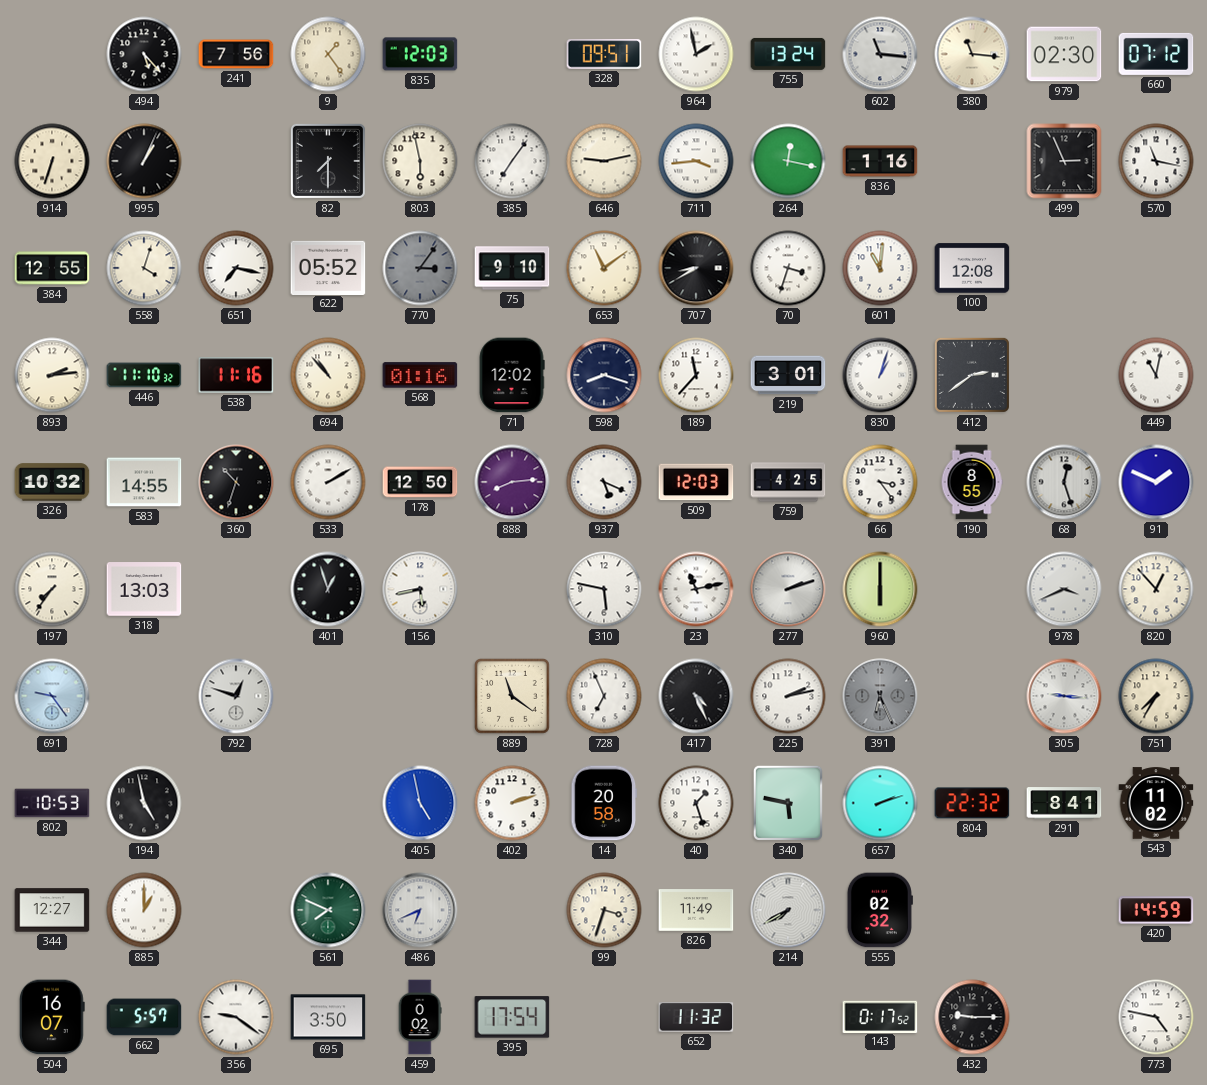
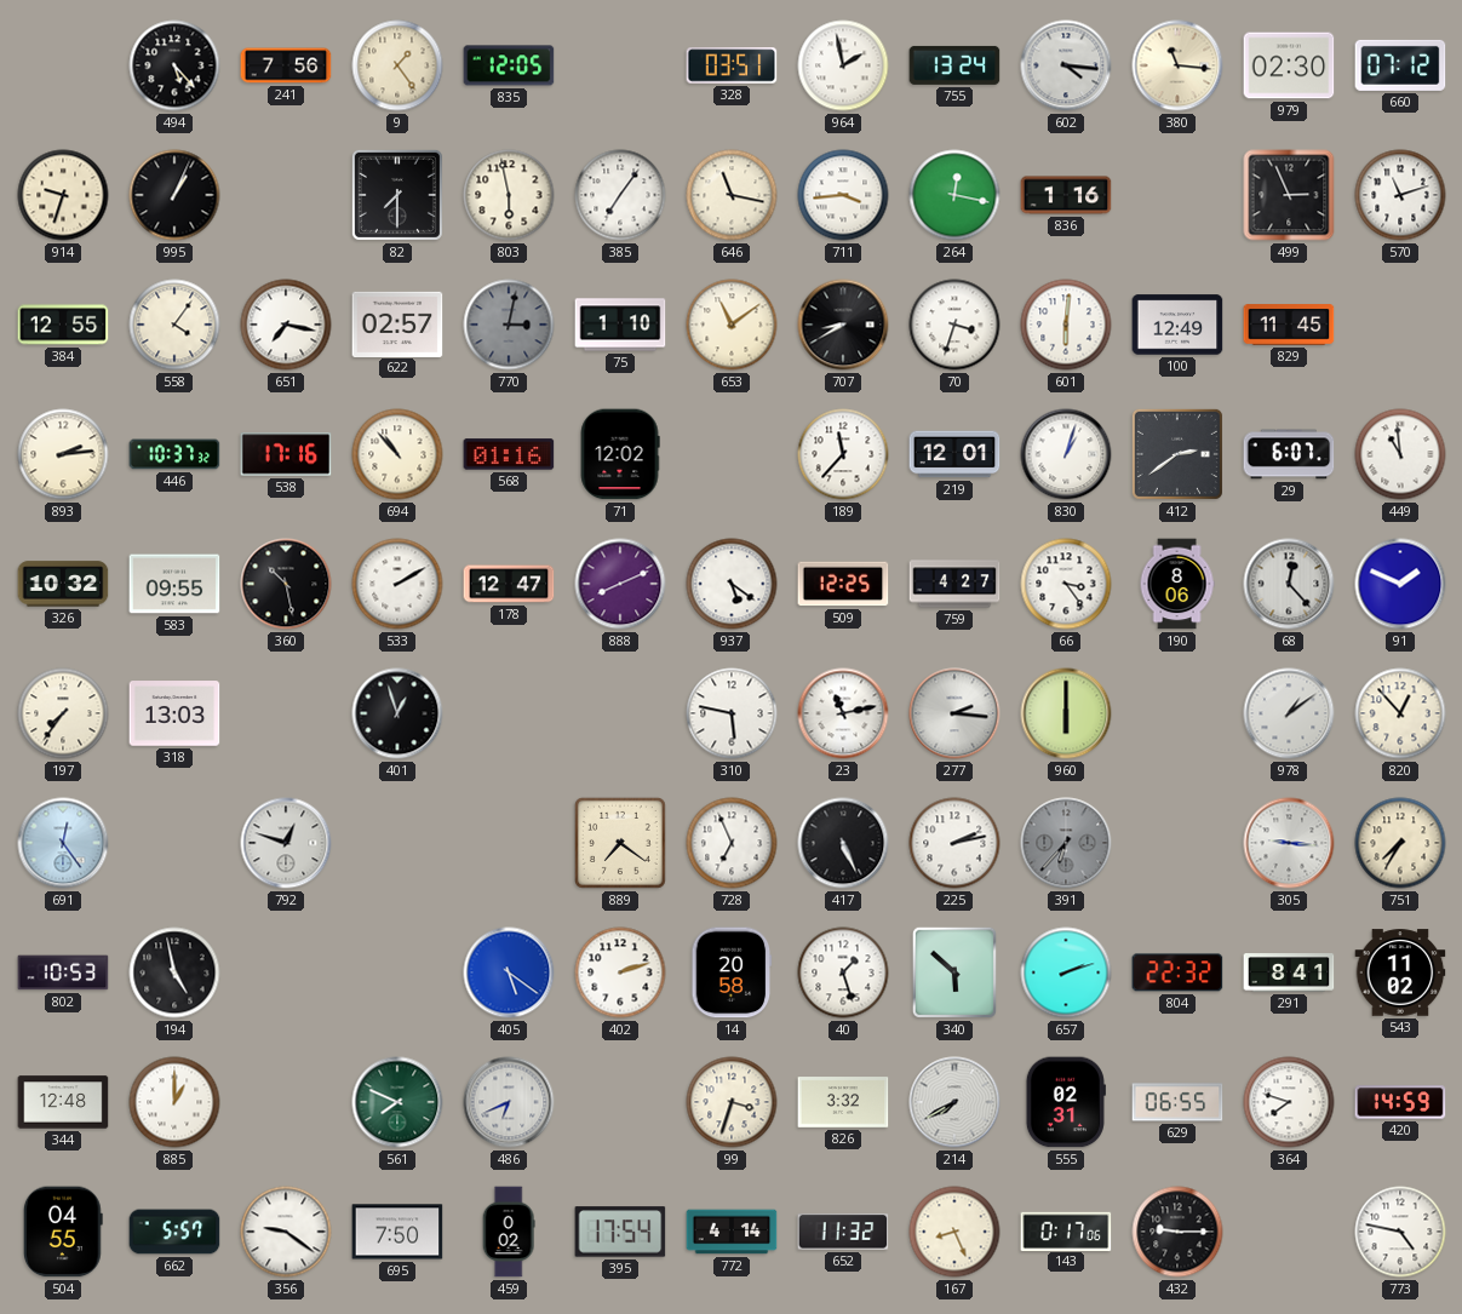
835: 12:03 -> 12:05 (509, 65)
328: 09:51 -> 03:51 (732, 65)
602: 11:16 -> 4:16 (1066, 65)
914: 6:33 -> 9:33 (63, 195)
646: 9:13 -> 11:17 (732, 195)
570: 11:17 -> 11:12 (1400, 195)
558: 4:03 -> 4:06 (174, 325)
622: 05:52 -> 02:57 (397, 323)
770: 3:06 -> 3:02 (509, 325)
75: 9:10 -> 1:10 (620, 325)
601: 11:01 -> 6:01 (1066, 325)
100: 12:08 -> 12:49 (1177, 325)
829: none -> 11:45 (1289, 325)
446: 11:10 -> 10:37 (174, 454)
538: 11:16 -> 17:16 (286, 454)
598: 8:18 -> none (604, 375)
219: 3:01 -> 12:01 (954, 454)
29: none -> 6:07 (1289, 454)
449: 11:02 -> 10:59 (1400, 454)
583: 14:55 -> 09:55 (174, 584)
360: 10:33 -> 10:28 (286, 584)
178: 12:50 -> 12:47 (509, 584)
888: 8:14 -> 8:11 (620, 584)
937: 5:19 -> 5:21 (732, 584)
509: 12:03 -> 12:25 (843, 584)
759: 4:25 -> 4:27 (954, 584)
190: 8:55 -> 8:06 (1177, 584)
68: 12:27 -> 12:23 (1289, 584)
156: 5:43 -> none (420, 589)
277: 2:12 -> 2:16 (954, 713)
978: 3:41 -> 1:09 (1289, 713)
691: 9:24 -> 12:24 (63, 843)
889: 11:21 -> 7:21 (620, 843)
417: 4:26 -> 5:26 (843, 843)
391: 6:26 -> 6:37 (1066, 843)
405: 4:58 -> 5:21 (509, 972)
340: 5:47 -> 5:52 (954, 972)
344: 12:27 -> 12:48 (63, 1102)
826: 11:49 -> 3:32 (843, 1102)
555: 02:32 -> 02:31 (1066, 1102)
629: none -> 06:55 (1177, 1102)
364: none -> 7:48 (1289, 1102)
504: 16:07 -> 04:55 (63, 1232)
695: 3:50 -> 7:50 (397, 1232)
772: none -> 4:14 (732, 1232)
167: none -> 8:26 (954, 1232)
143: 0:17:52 -> 0:17:06 (1066, 1230)
